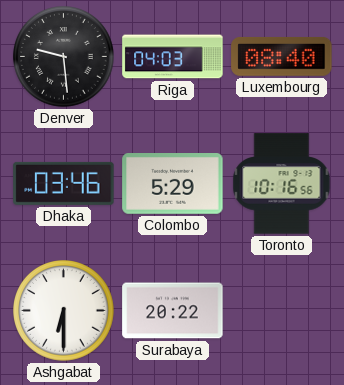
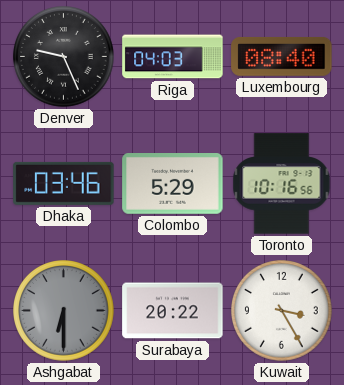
Denver: 9:29 -> 9:26 (64, 57)
Ashgabat dial: white -> grey (64, 311)
Kuwait: none -> 3:25 (282, 311)
